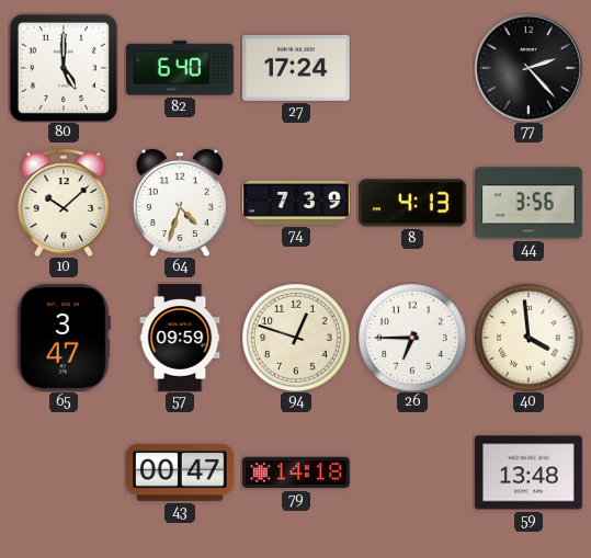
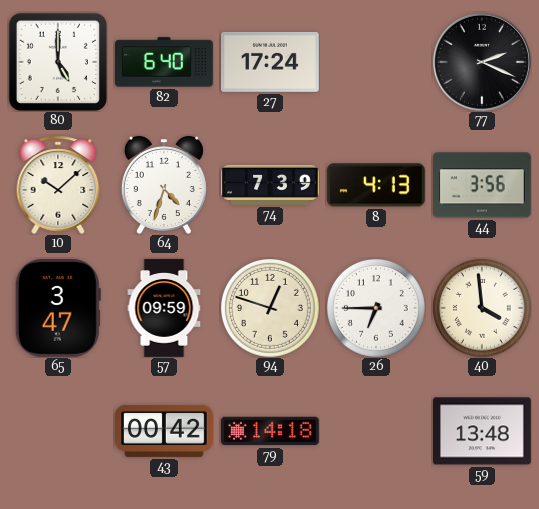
77: 2:23 -> 2:19 (482, 62)
43: 00:47 -> 00:42 (165, 431)
